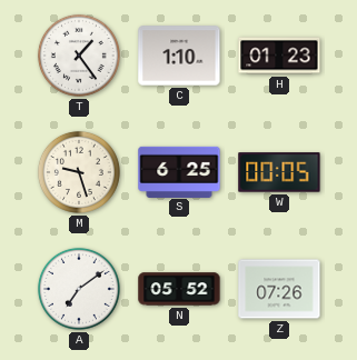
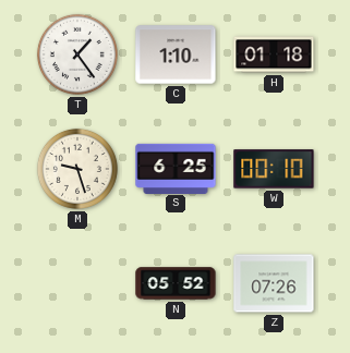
H: 01:23 -> 01:18 (274, 54)
W: 00:05 -> 00:10 (274, 169)
A: 7:09 -> none (79, 289)
